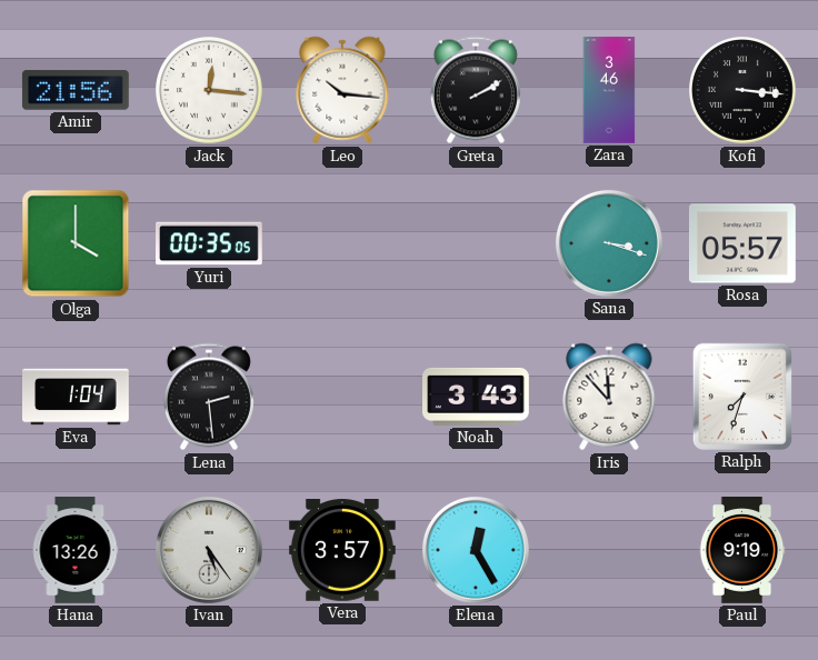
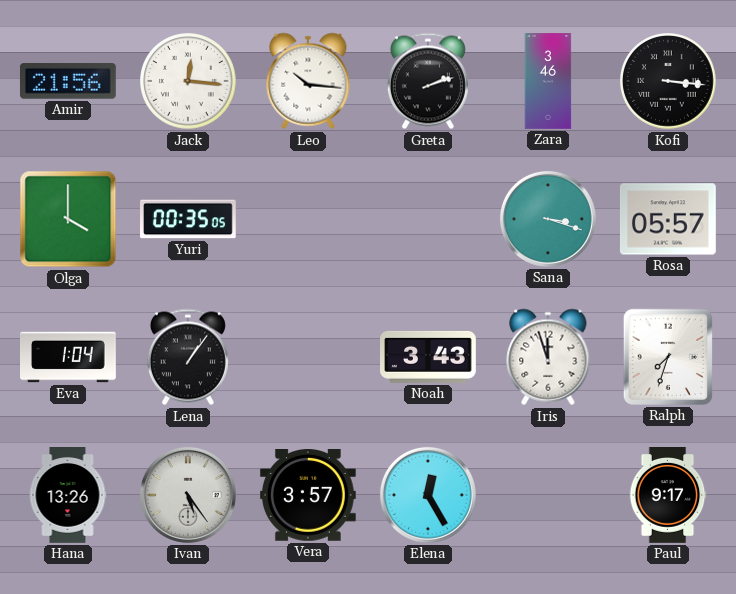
Greta: 2:10 -> 2:12 (428, 81)
Lena: 2:29 -> 1:06 (188, 357)
Iris: 11:53 -> 11:57 (548, 357)
Paul: 9:19 -> 9:17 (668, 496)
